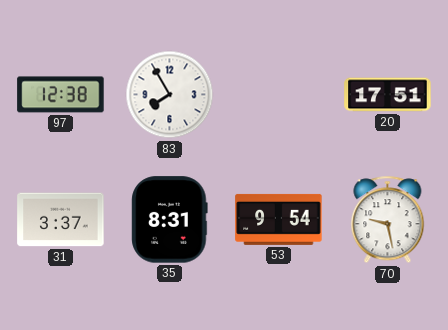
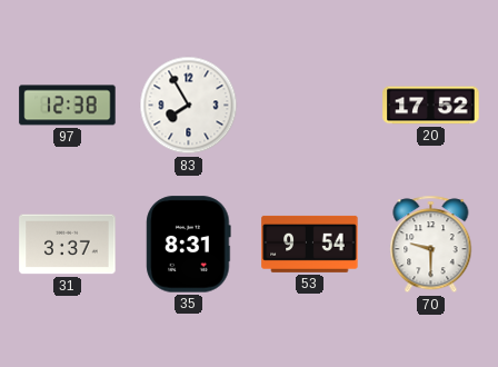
20: 17:51 -> 17:52 (431, 106)
70: 9:28 -> 9:30 (431, 245)
